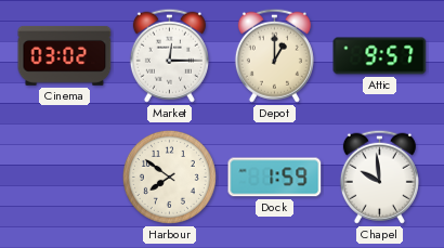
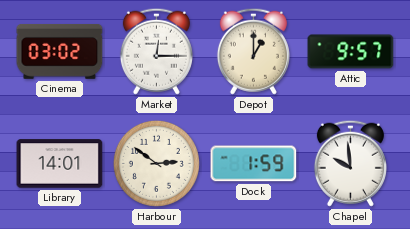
Library: none -> 14:01 (60, 164)
Harbour: 7:51 -> 2:51 (156, 163)
